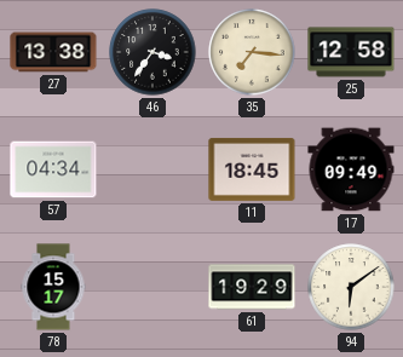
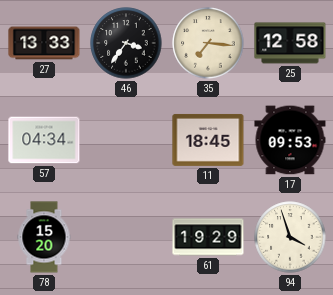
27: 13:38 -> 13:33 (44, 43)
17: 09:49 -> 09:53 (290, 140)
78: 15:17 -> 15:20 (44, 237)
94: 6:09 -> 3:57 (290, 237)
